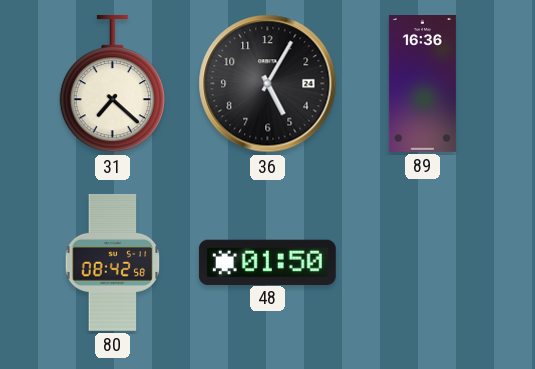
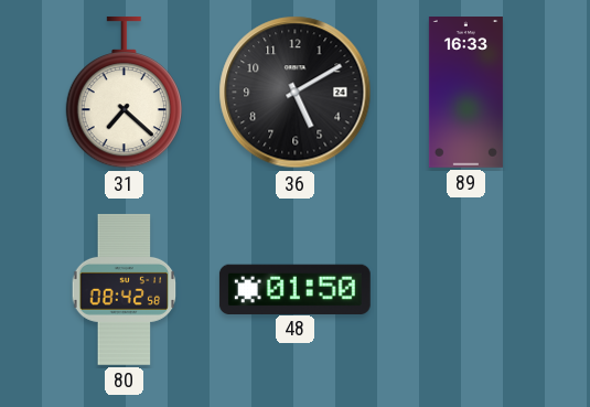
36: 5:05 -> 5:10 (296, 93)
89: 16:36 -> 16:33 (465, 93)
